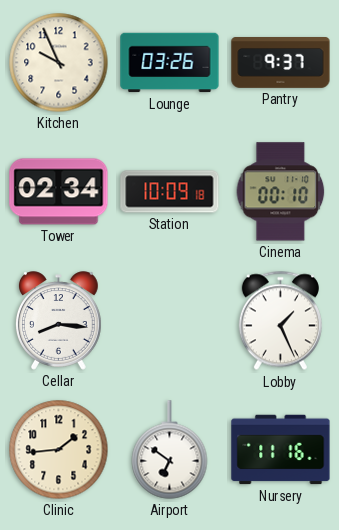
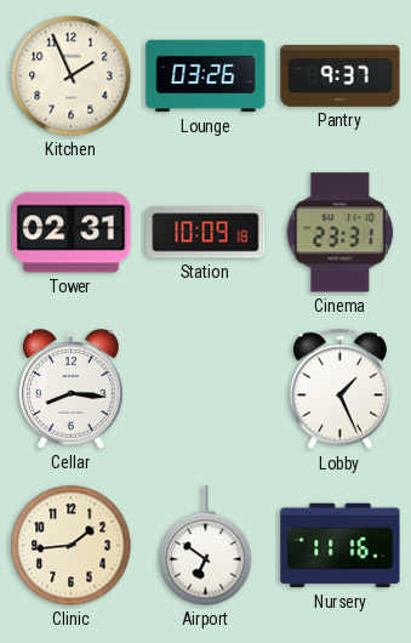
Kitchen: 9:56 -> 1:56 (72, 76)
Tower: 02:34 -> 02:31 (72, 233)
Cinema: 00:10 -> 23:31 (341, 233)
